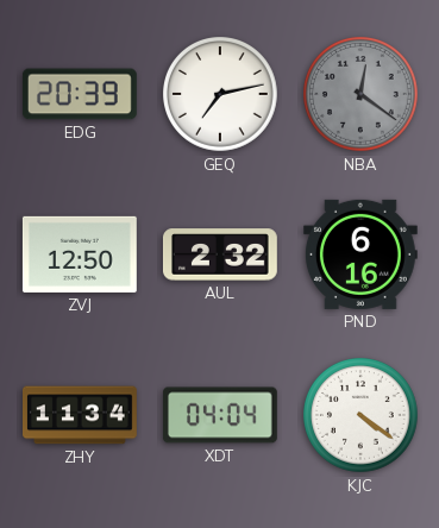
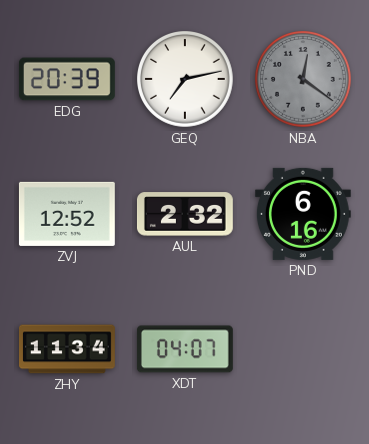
ZVJ: 12:50 -> 12:52 (67, 214)
XDT: 04:04 -> 04:07 (185, 349)
KJC: 4:21 -> none (362, 416)
